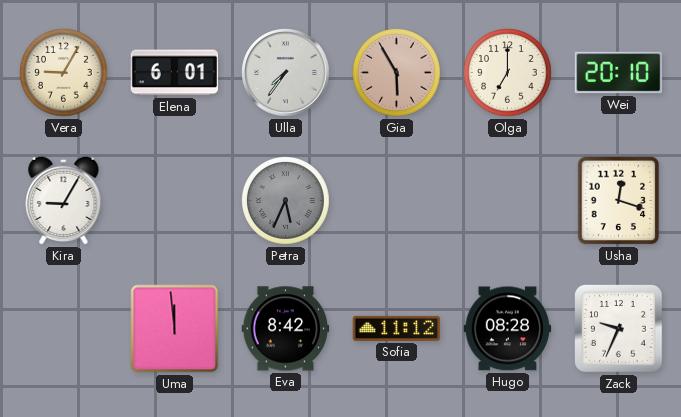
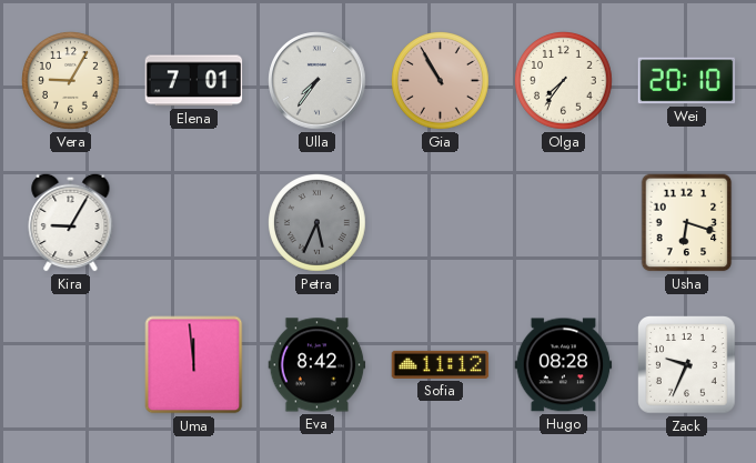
Elena: 6:01 -> 7:01 (194, 81)
Gia: 5:55 -> 10:55 (441, 81)
Olga: 7:00 -> 7:36 (564, 81)
Usha: 12:18 -> 6:18 (687, 223)
